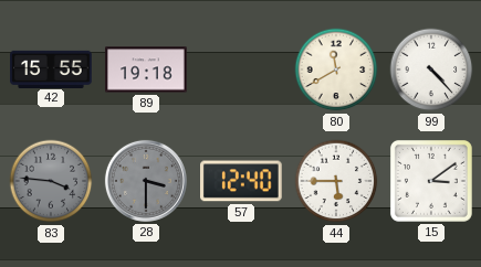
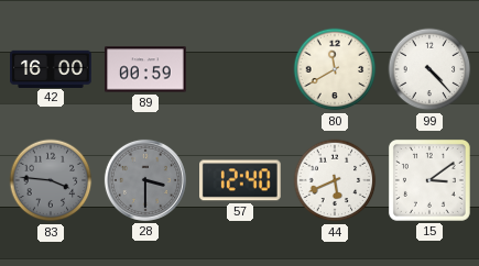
42: 15:55 -> 16:00 (51, 68)
89: 19:18 -> 00:59 (145, 69)
44: 5:45 -> 5:41 (335, 180)
